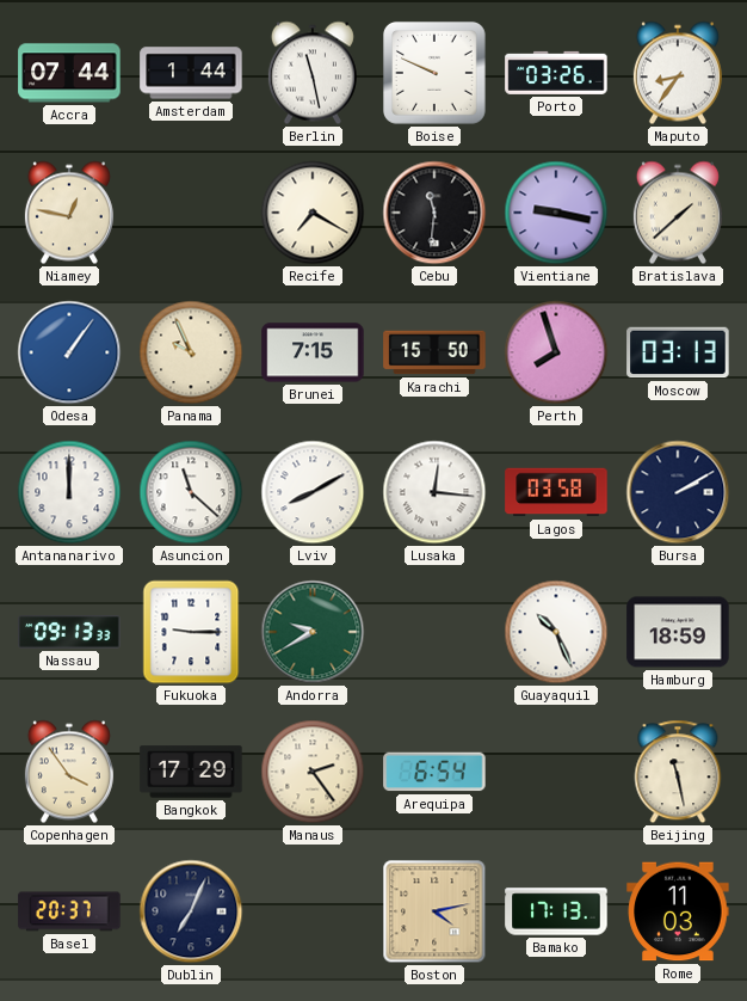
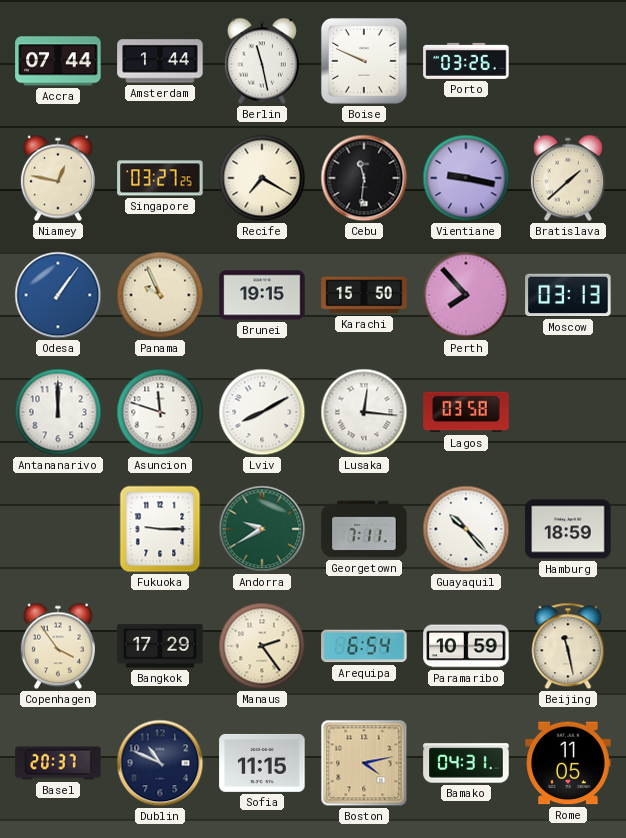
Maputo: 8:36 -> none (678, 73)
Singapore: none -> 03:27 (160, 178)
Brunei: 7:15 -> 19:15 (262, 295)
Perth: 7:57 -> 7:53 (466, 295)
Asuncion: 11:22 -> 11:48 (160, 412)
Bursa: 2:10 -> none (678, 492)
Nassau: 09:13 -> none (69, 632)
Georgetown: none -> 7:11 (364, 529)
Guayaquil: 10:26 -> 10:23 (466, 529)
Paramaribo: none -> 10:59 (466, 646)
Dublin: 7:04 -> 10:49 (160, 763)
Sofia: none -> 11:15 (262, 763)
Bamako: 17:13 -> 04:31 (466, 763)
Rome: 11:03 -> 11:05 (568, 763)
